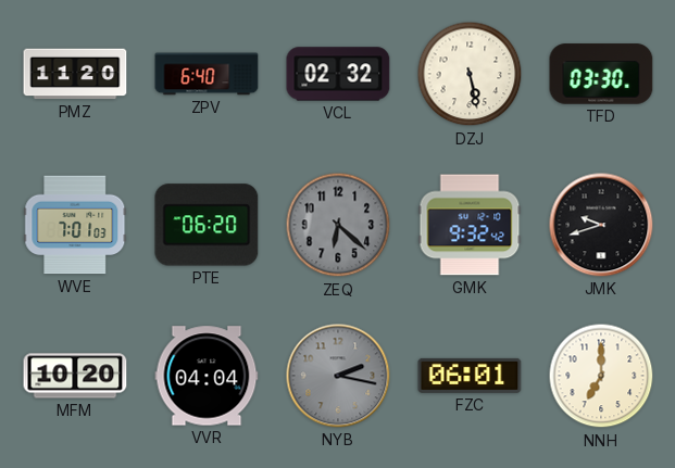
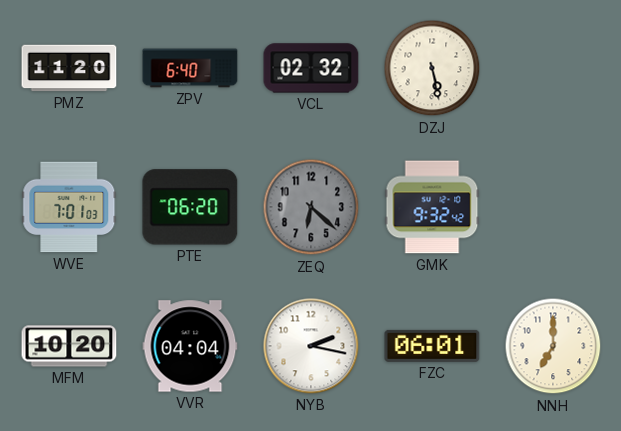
TFD: 03:30 -> none (601, 74)
JMK: 9:42 -> none (601, 225)
NYB dial: grey -> white (311, 346)
